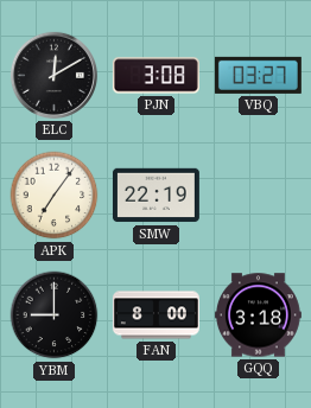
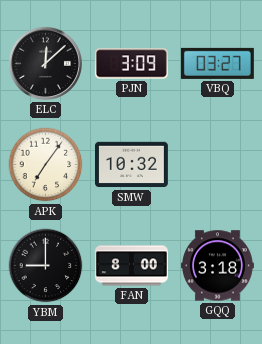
ELC: 12:10 -> 12:08 (45, 63)
PJN: 3:08 -> 3:09 (131, 64)
SMW: 22:19 -> 10:32 (131, 165)
